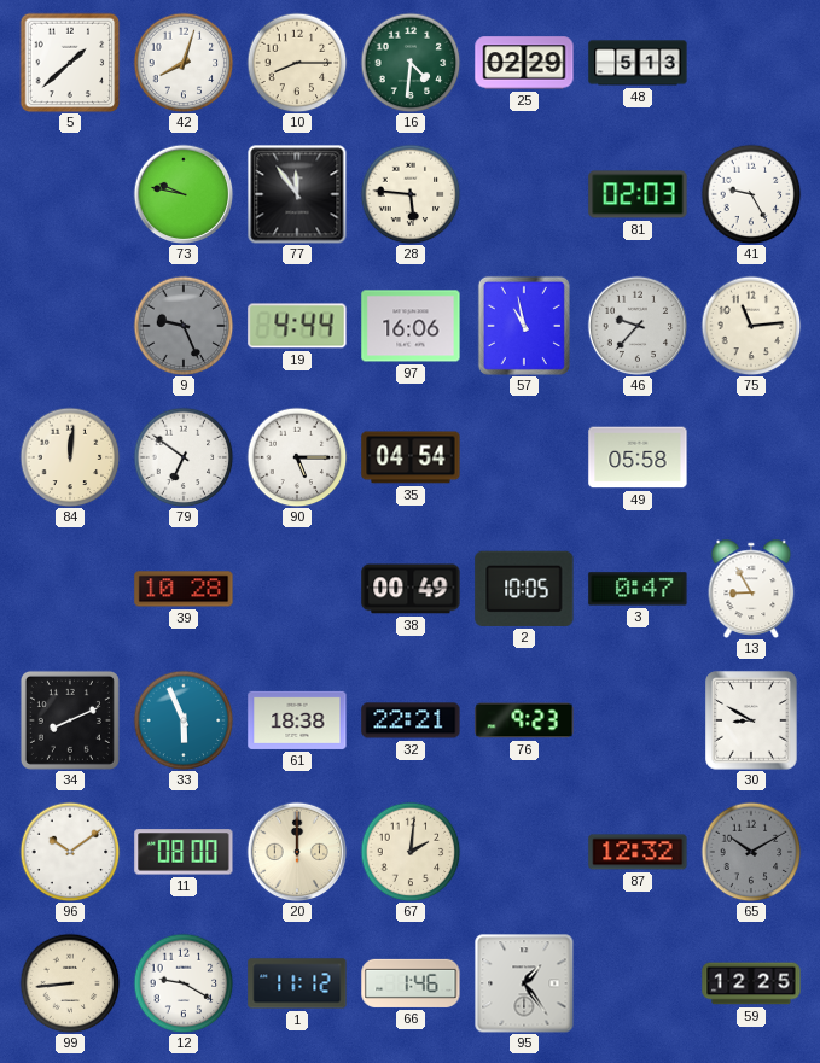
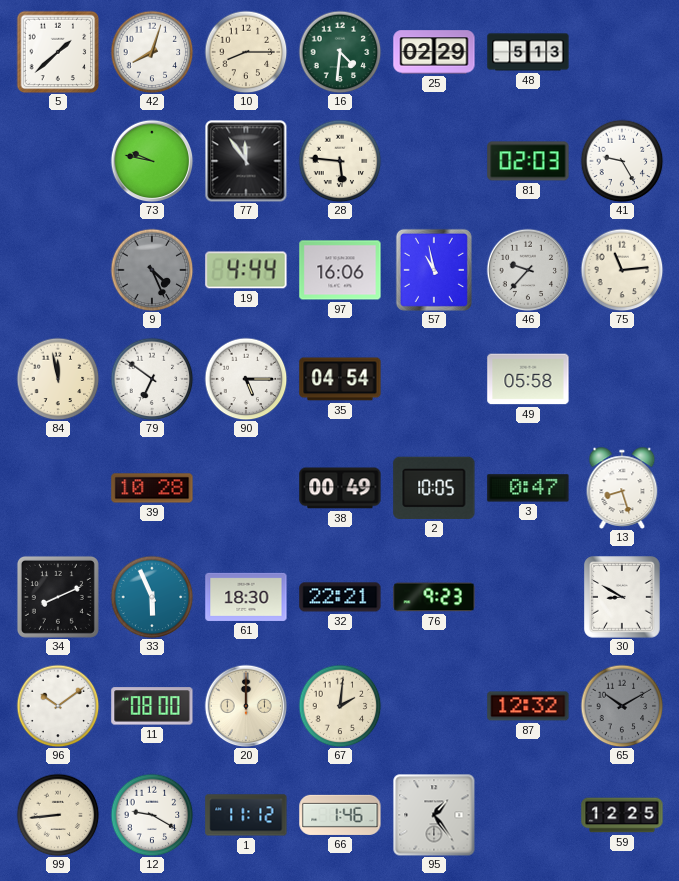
9: 9:26 -> 4:26 (152, 270)
84: 12:01 -> 11:58 (58, 379)
13: 8:55 -> 8:27 (622, 488)
61: 18:38 -> 18:30 (246, 597)
